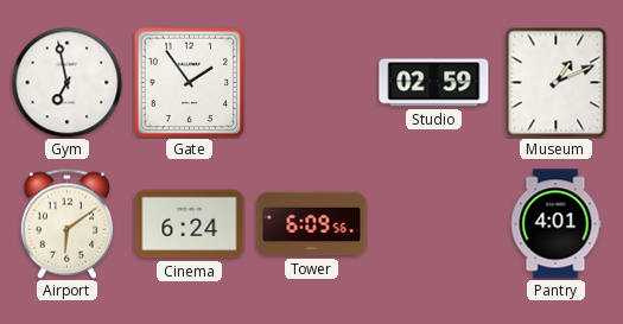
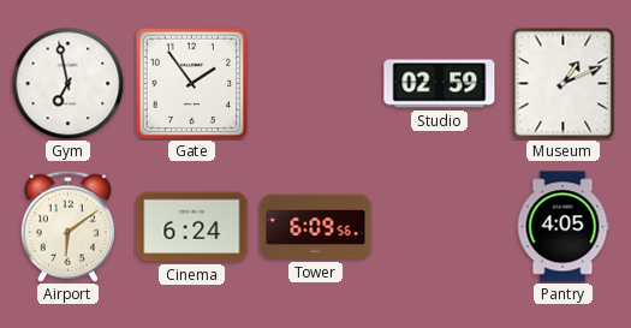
Pantry: 4:01 -> 4:05 (562, 227)
